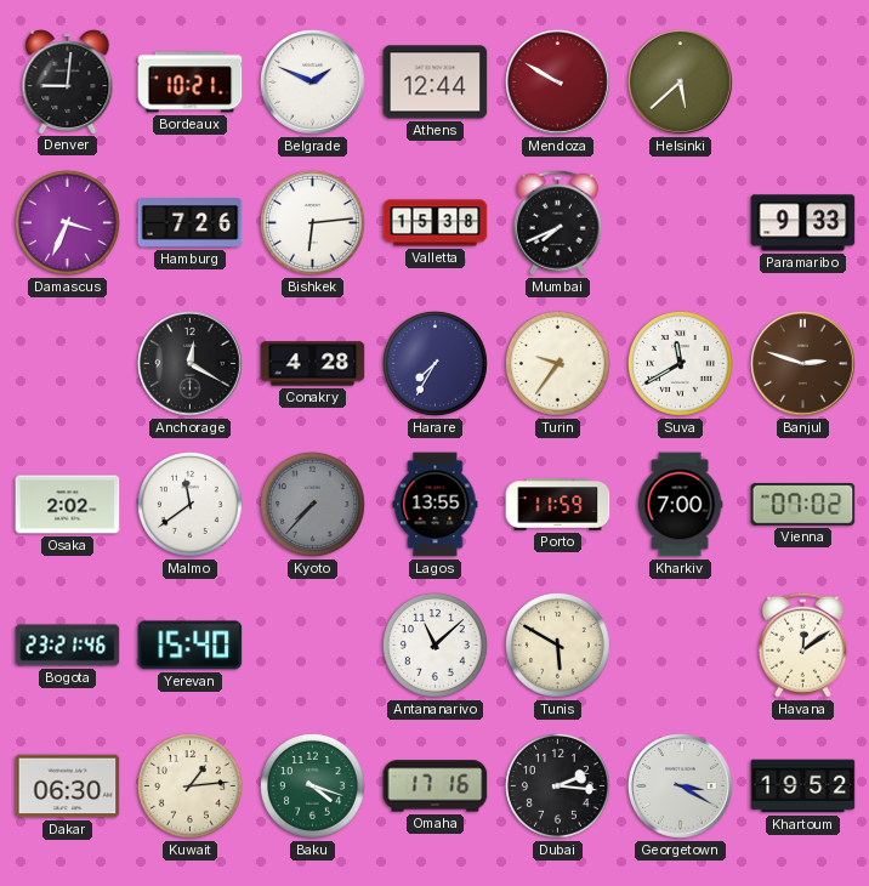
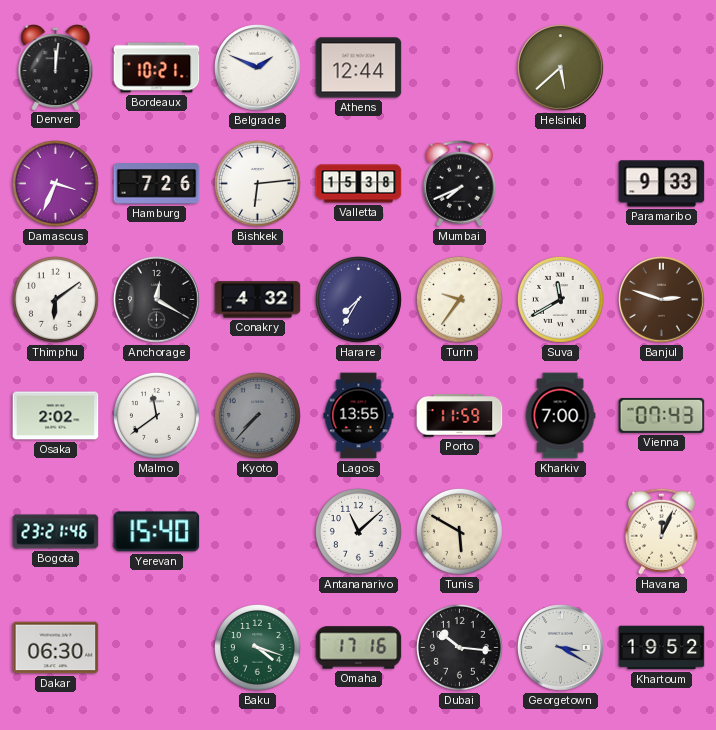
Denver: 9:01 -> 12:01 (56, 68)
Mendoza: 9:50 -> none (558, 83)
Thimphu: none -> 6:09 (55, 299)
Conakry: 4:28 -> 4:32 (258, 300)
Vienna: 07:02 -> 07:43 (662, 415)
Havana: 12:09 -> 12:04 (661, 531)
Kuwait: 1:14 -> none (189, 785)
Dubai: 2:16 -> 10:16 (459, 647)
